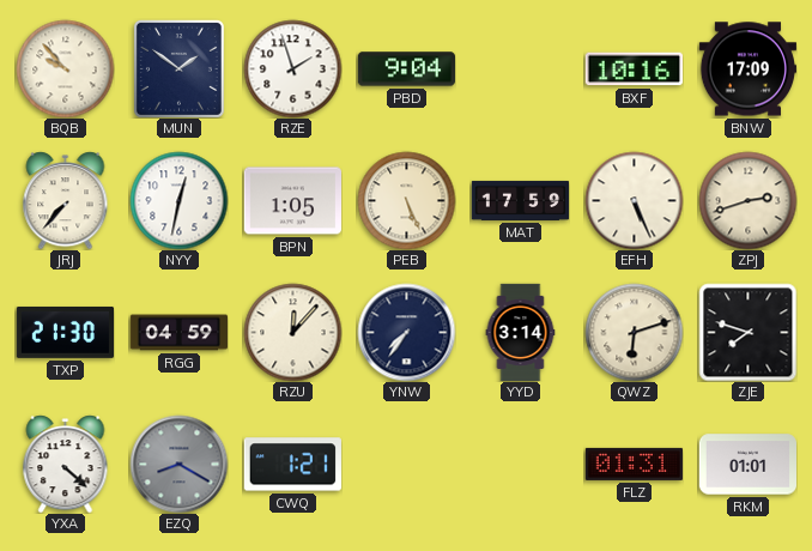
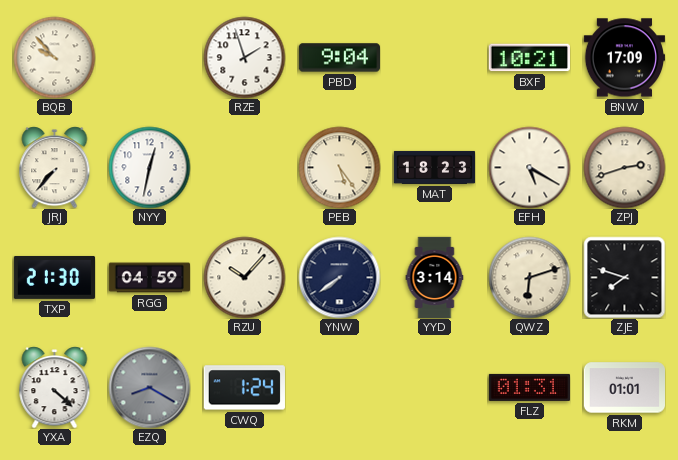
MUN: 1:51 -> none (178, 68)
BXF: 10:16 -> 10:21 (529, 58)
BPN: 1:05 -> none (292, 201)
PEB: 5:26 -> 5:24 (339, 167)
MAT: 17:59 -> 18:23 (434, 167)
EFH: 5:26 -> 5:20 (529, 167)
RZU: 12:07 -> 10:07 (244, 277)
YNW: 7:36 -> 7:39 (339, 277)
CWQ: 1:21 -> 1:24 (244, 388)
